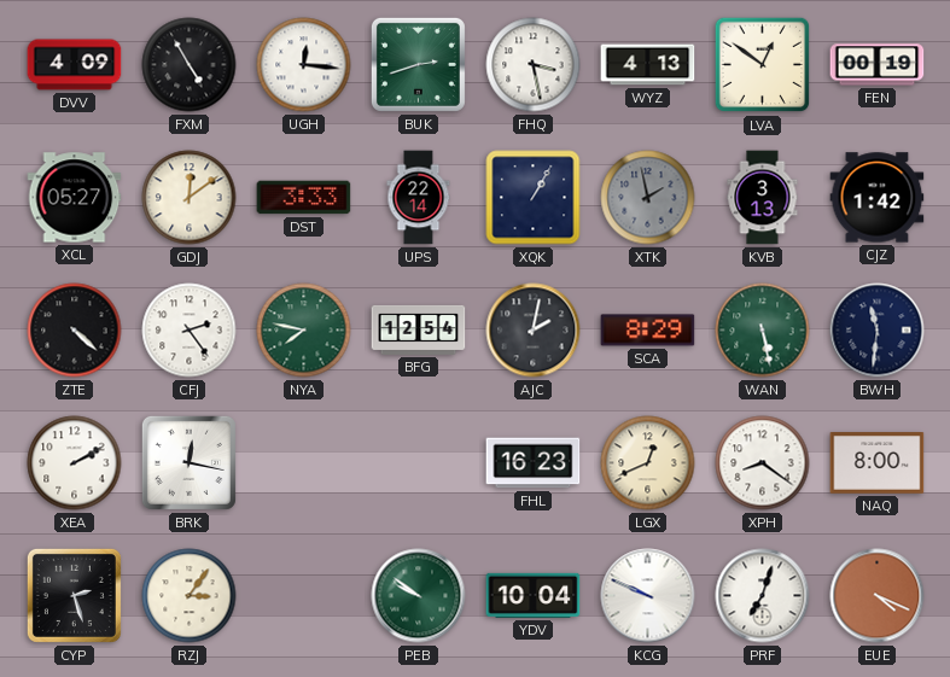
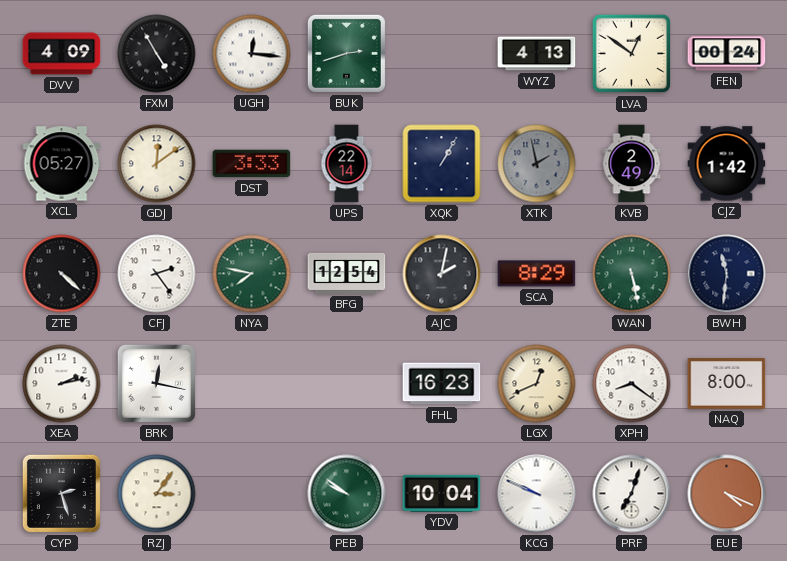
FHQ: 3:28 -> none (534, 65)
FEN: 00:19 -> 00:24 (727, 54)
KVB: 3:13 -> 2:49 (632, 164)
XEA: 2:10 -> 2:13 (62, 384)
